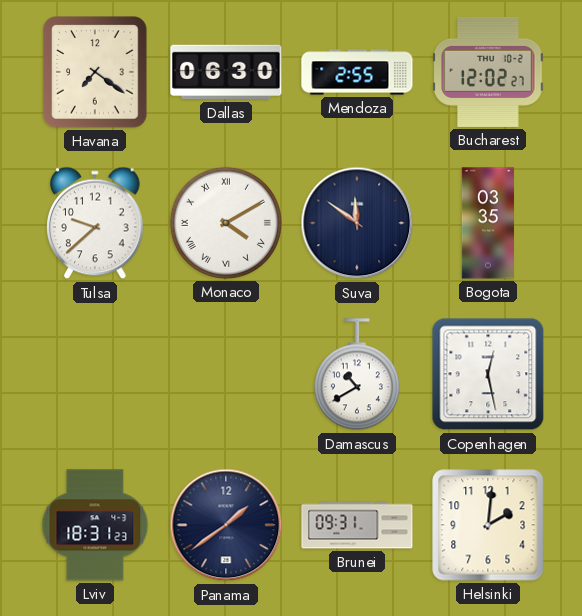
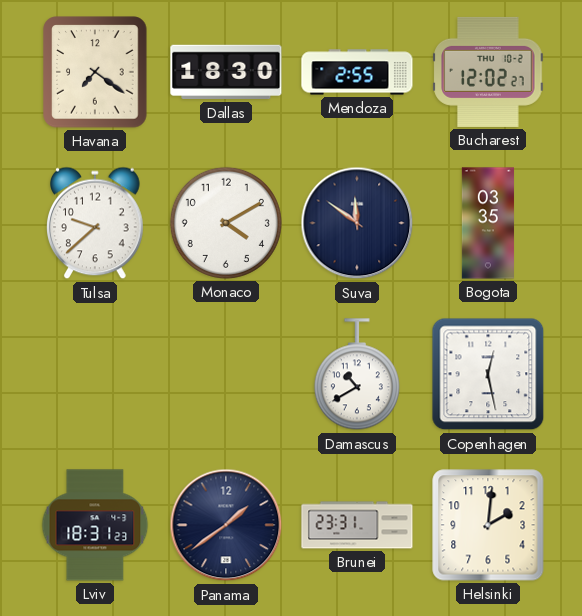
Dallas: 06:30 -> 18:30 (226, 72)
Monaco numerals: Roman -> Arabic (226, 223)
Brunei: 09:31 -> 23:31 (357, 525)
